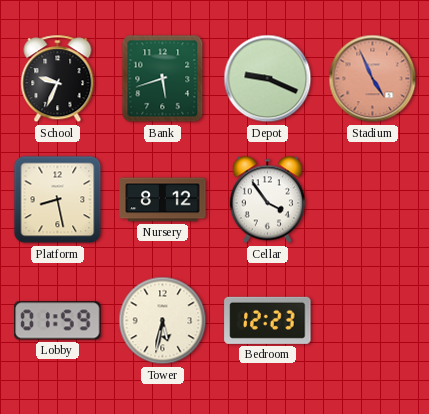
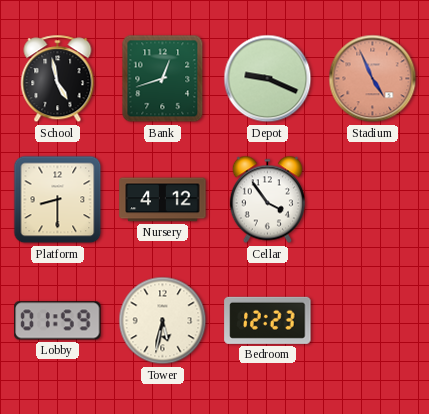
School: 9:34 -> 4:58 (58, 79)
Bank: 5:42 -> 12:42 (163, 79)
Platform: 8:28 -> 8:30 (58, 200)
Nursery: 8:12 -> 4:12 (163, 200)
